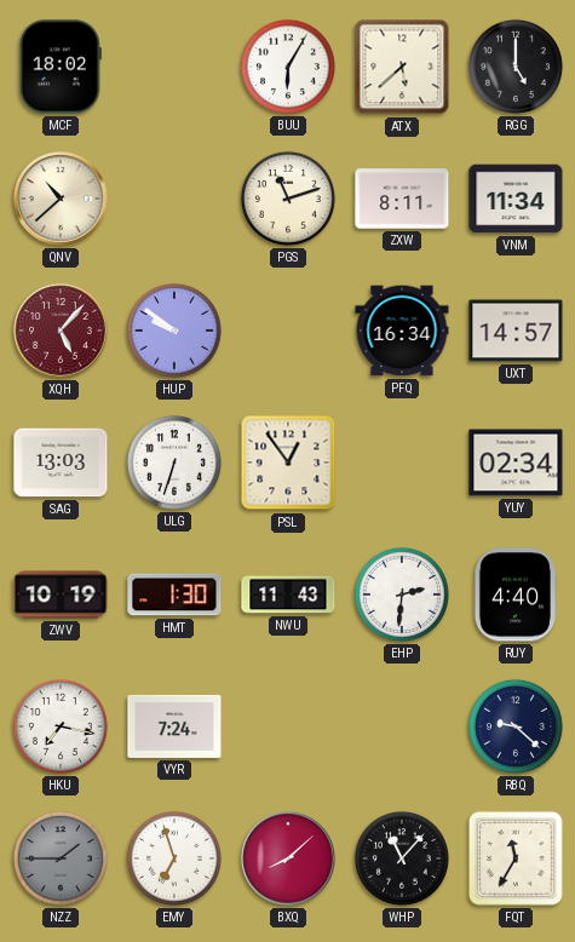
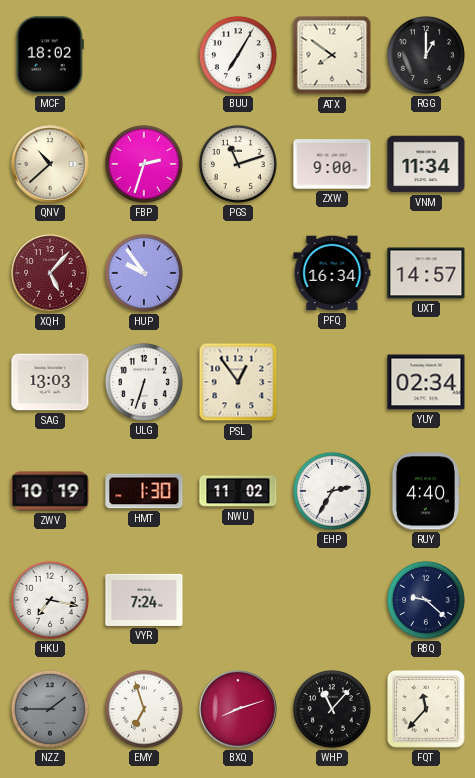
BUU: 6:05 -> 7:05 (238, 55)
ATX: 5:38 -> 7:51 (332, 55)
RGG: 5:00 -> 1:00 (426, 55)
FBP: none -> 2:33 (144, 164)
ZXW: 8:11 -> 9:00 (332, 164)
HUP: 9:51 -> 9:54 (144, 273)
NWU: 11:43 -> 11:02 (238, 491)
EHP: 2:31 -> 2:35 (332, 491)
BXQ: 8:08 -> 8:12 (238, 709)
FQT: 11:35 -> 11:37 (426, 709)
